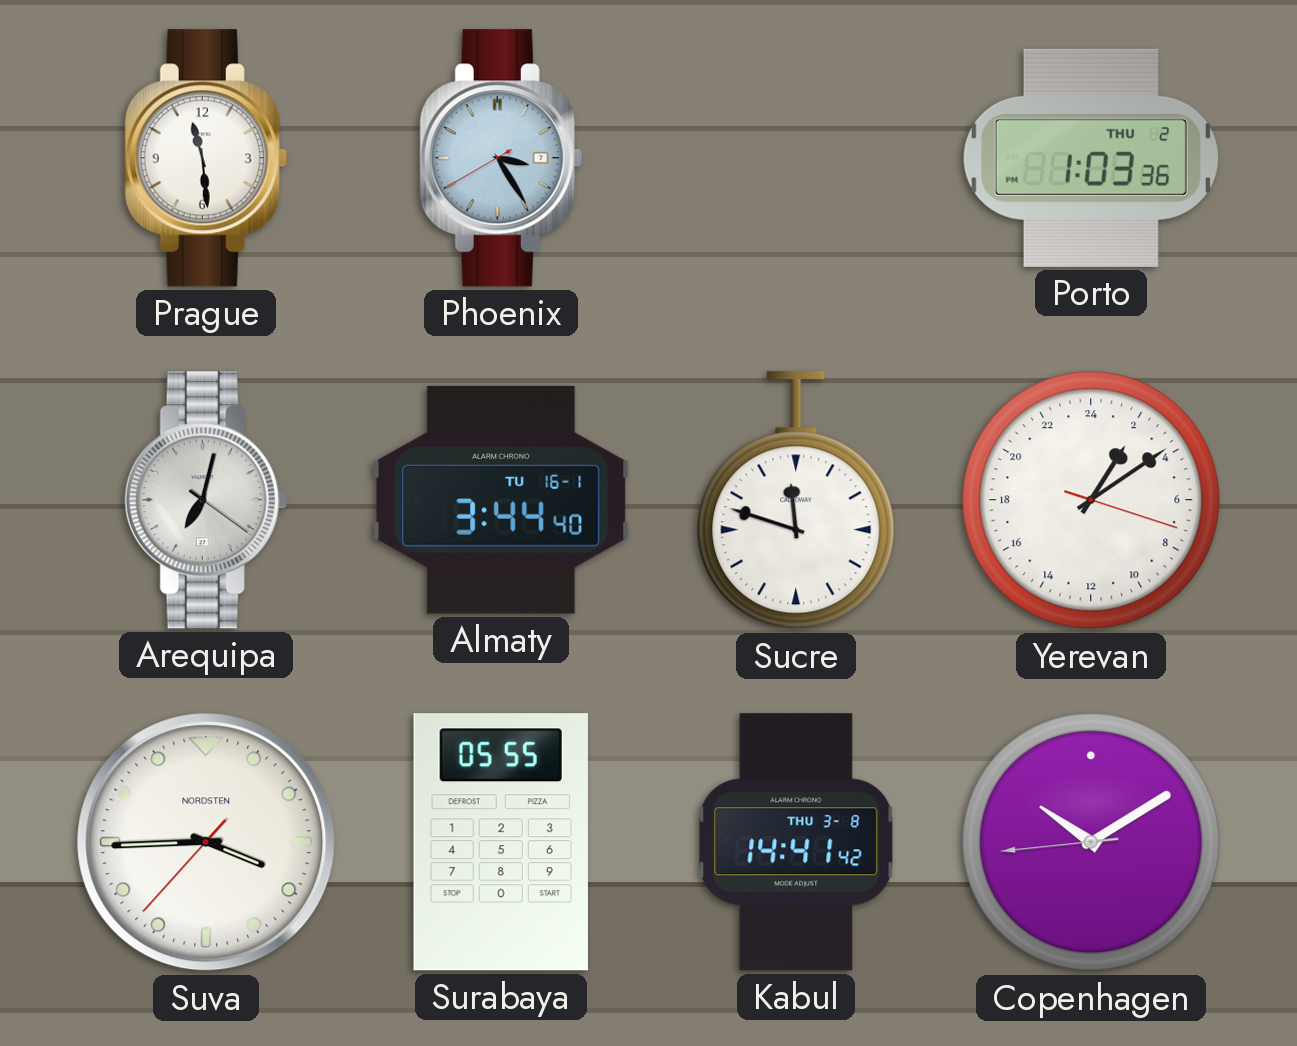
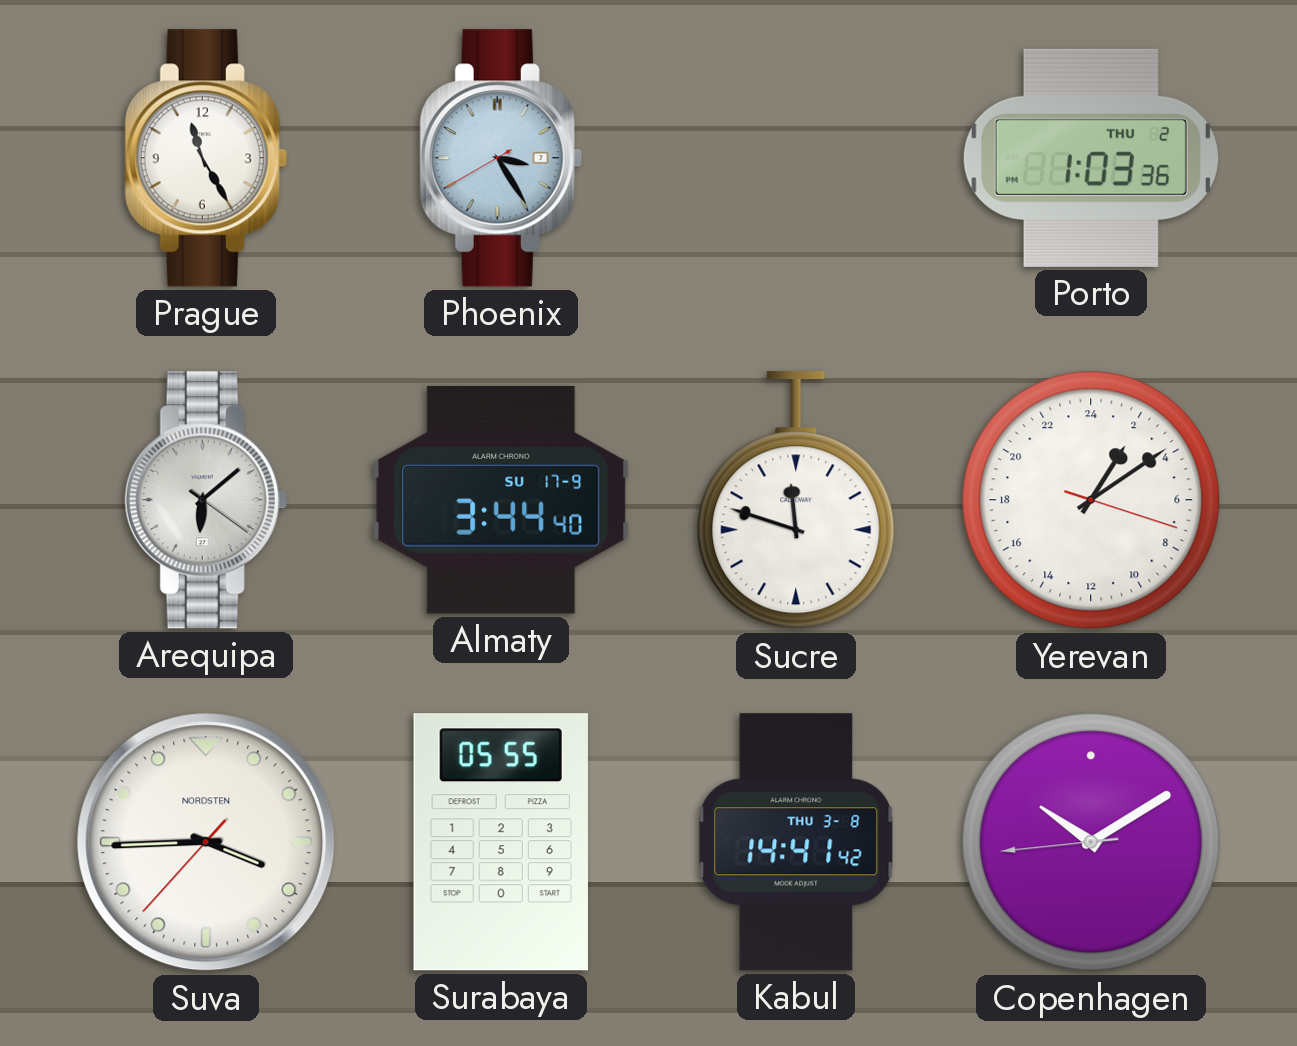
Prague: 11:29 -> 11:25 (206, 158)
Arequipa: 7:02 -> 6:08 (206, 500)
Almaty date: TU 16-1 -> SU 17-9 (501, 500)
